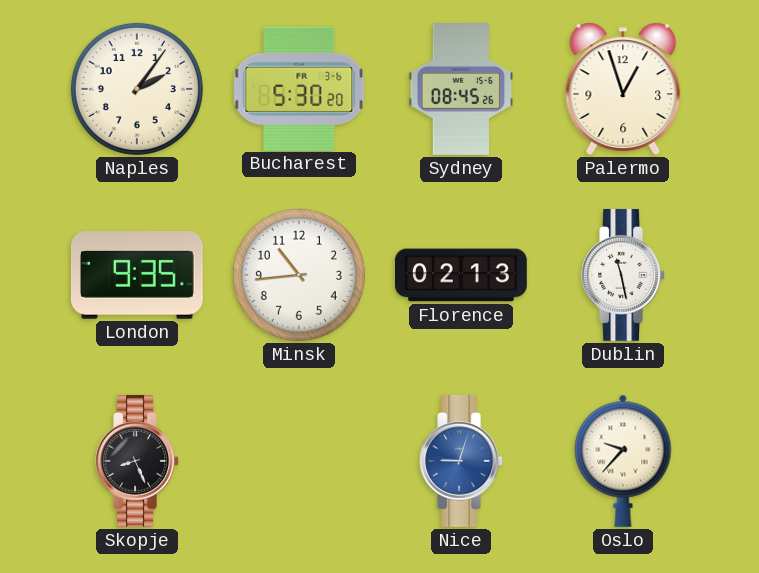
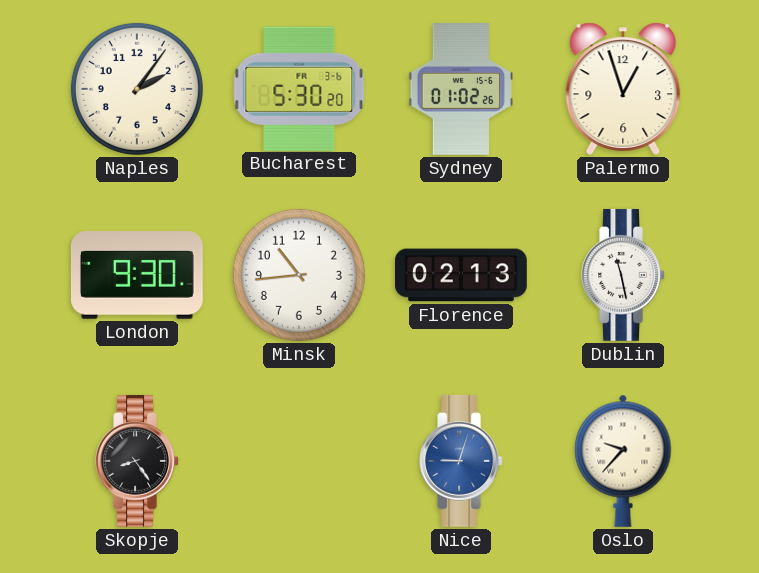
Sydney: 08:45 -> 01:02 (460, 90)
London: 9:35 -> 9:30 (137, 275)
Skopje: 8:26 -> 8:24 (137, 461)
